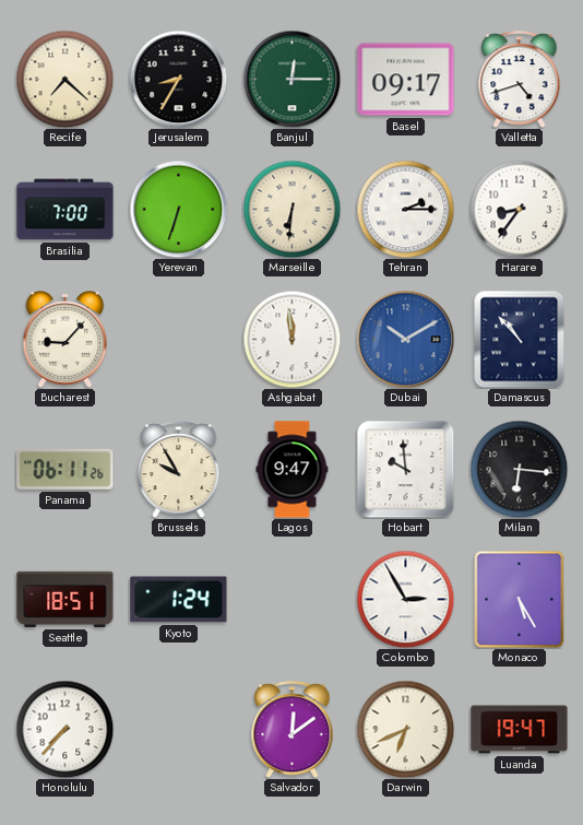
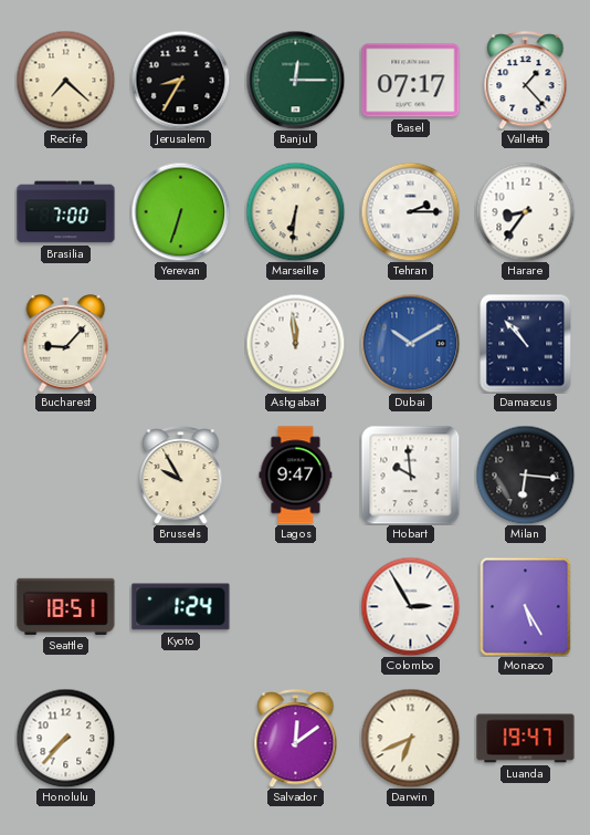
Basel: 09:17 -> 07:17 (411, 81)
Valletta: 4:42 -> 1:23 (526, 81)
Panama: 06:11 -> none (66, 469)
